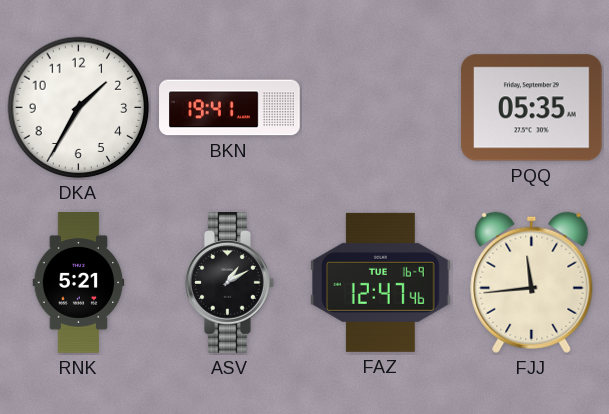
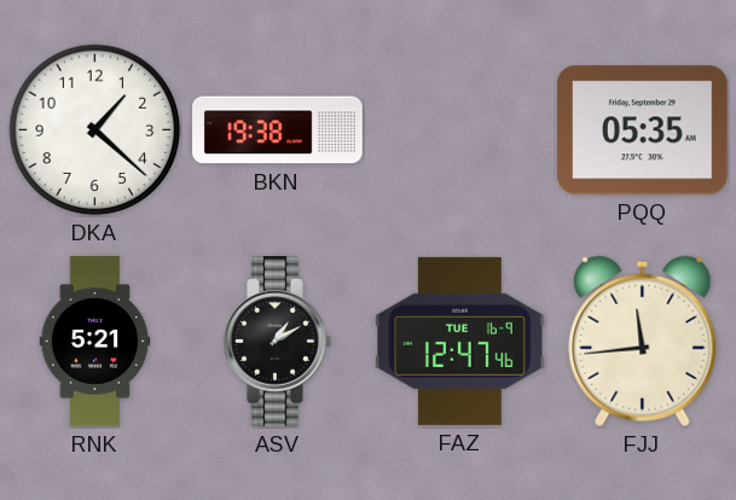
DKA: 1:35 -> 1:22 (95, 130)
BKN: 19:41 -> 19:38 (278, 130)
